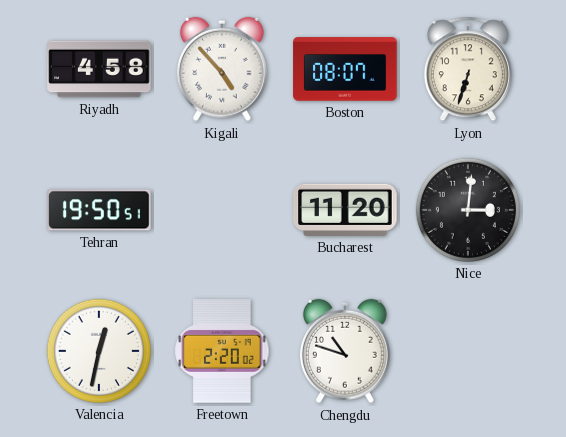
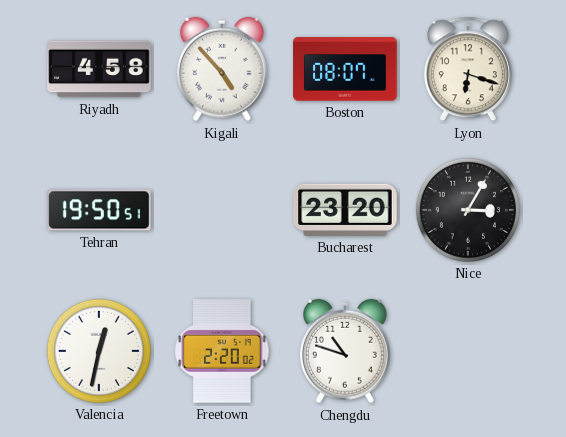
Lyon: 6:33 -> 6:18 (468, 69)
Bucharest: 11:20 -> 23:20 (345, 210)
Nice: 3:01 -> 3:05 (468, 210)
